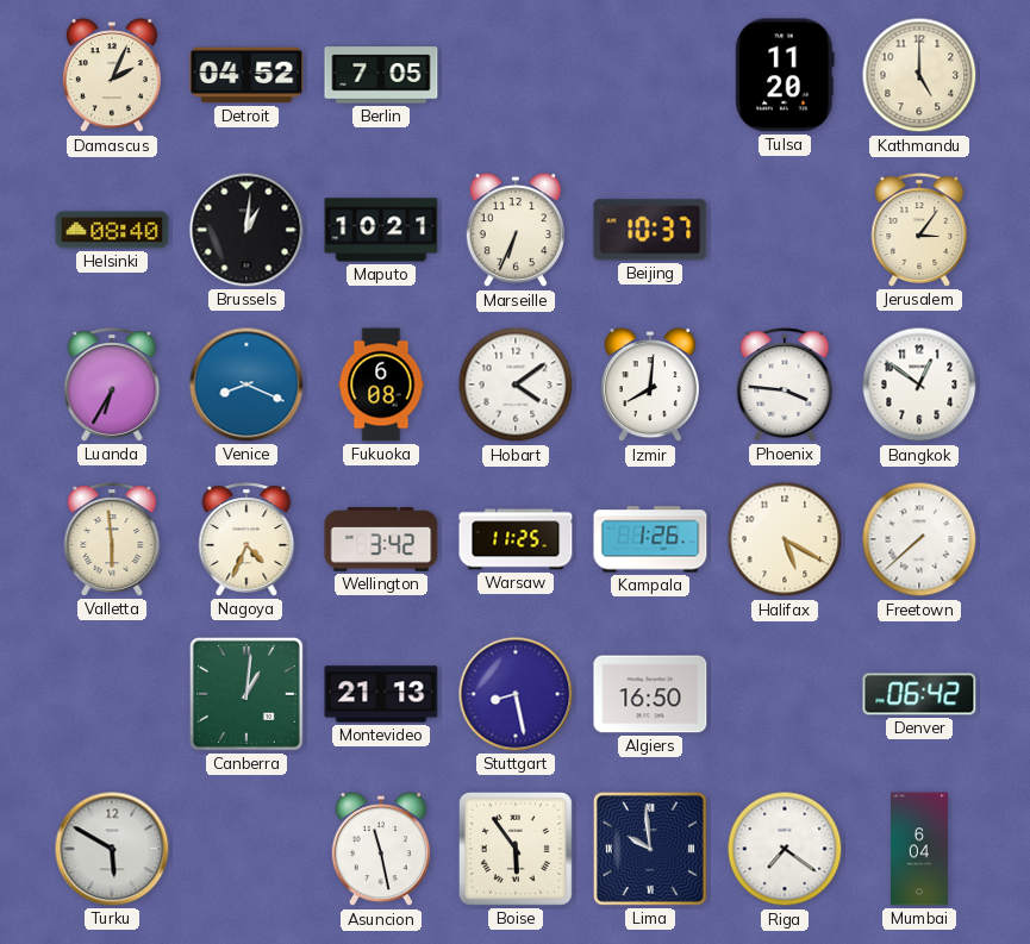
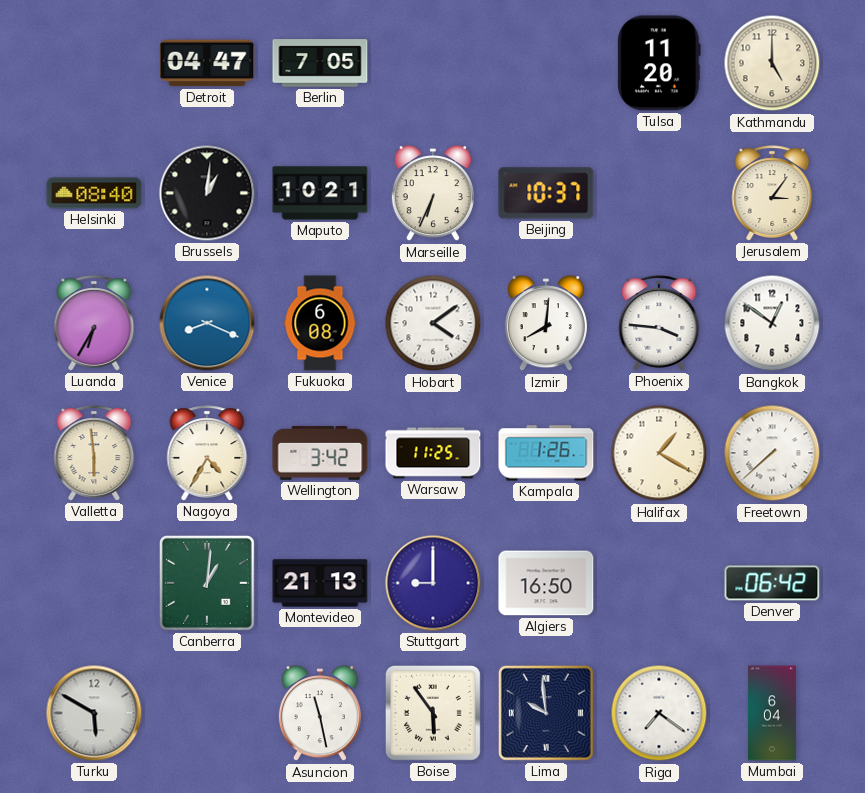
Damascus: 2:04 -> none (112, 76)
Detroit: 04:52 -> 04:47 (207, 63)
Nagoya: 4:34 -> 4:35 (207, 453)
Halifax: 5:20 -> 1:20 (659, 453)
Stuttgart: 8:28 -> 9:00 (433, 583)
